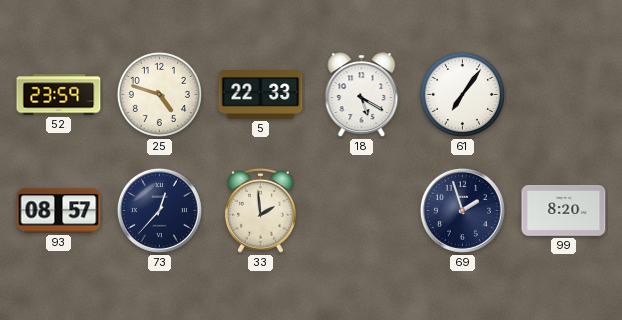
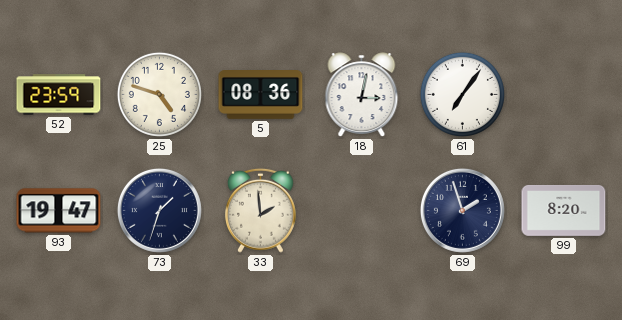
5: 22:33 -> 08:36 (261, 95)
18: 5:20 -> 3:02 (362, 95)
93: 08:57 -> 19:47 (59, 211)
73: 12:37 -> 1:33 (159, 210)
